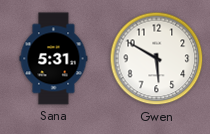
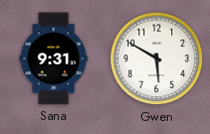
Sana: 5:31 -> 9:31 (54, 59)
